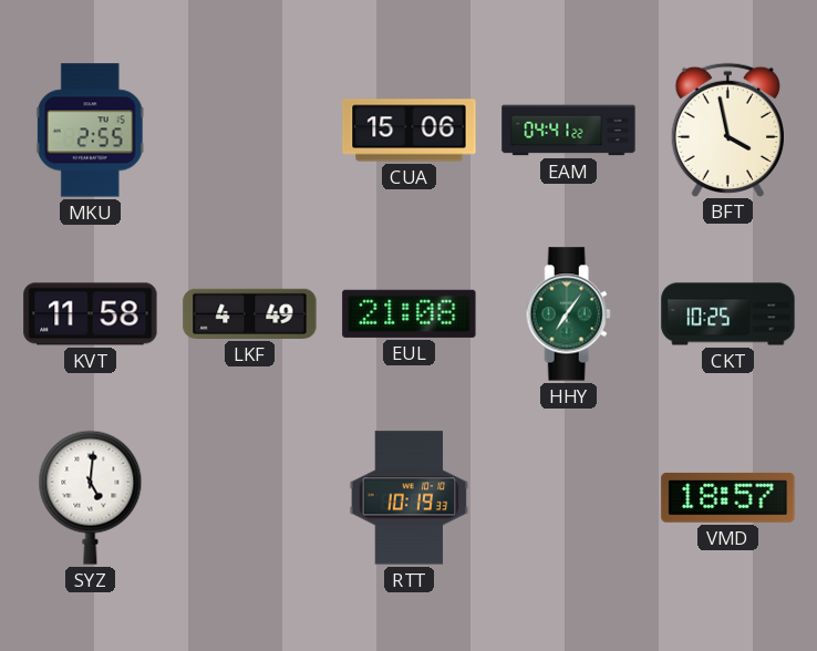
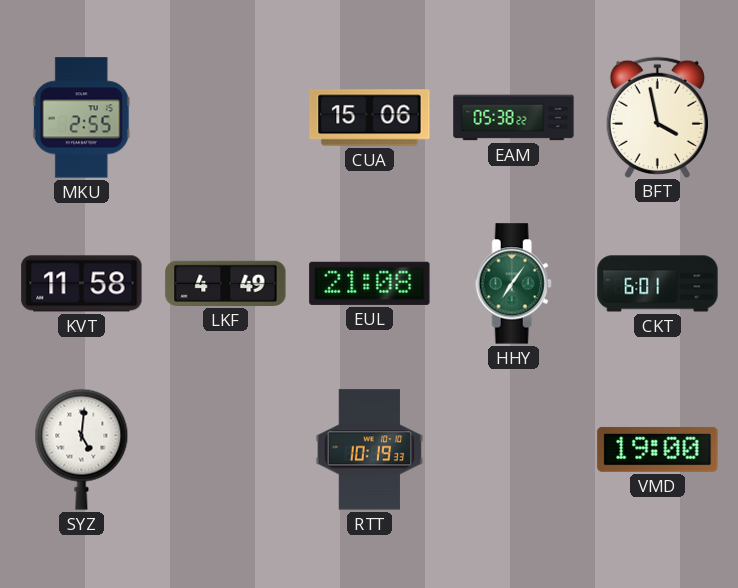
EAM: 04:41 -> 05:38 (514, 118)
CKT: 10:25 -> 6:01 (658, 284)
VMD: 18:57 -> 19:00 (658, 449)
